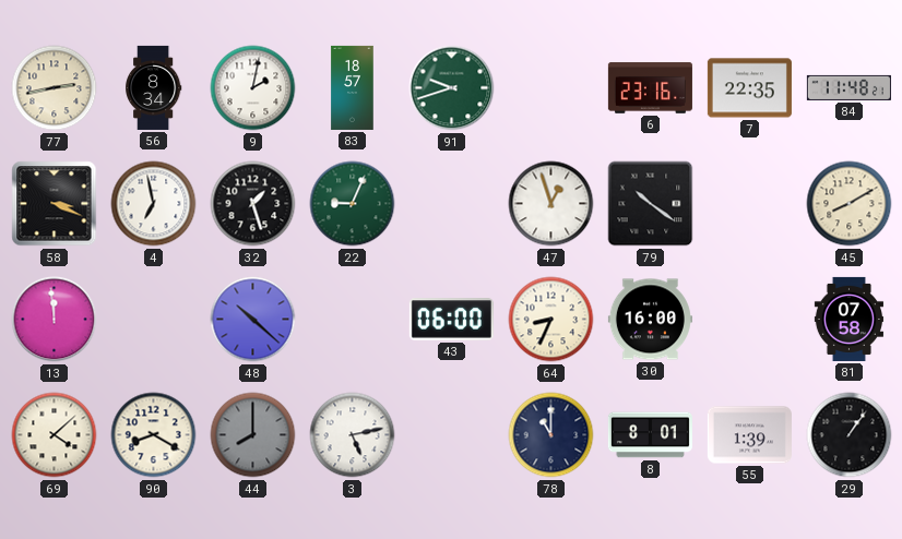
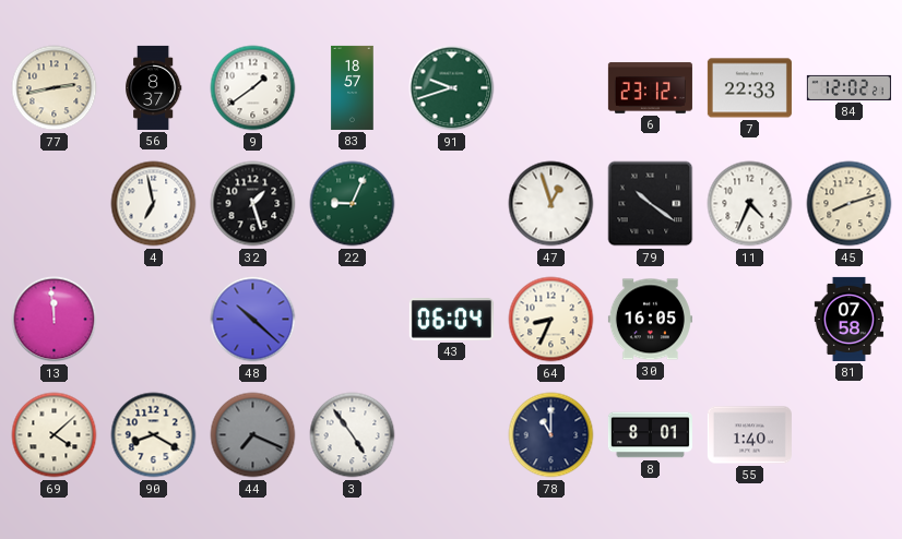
56: 8:34 -> 8:37 (153, 87)
9: 2:02 -> 1:39 (253, 88)
6: 23:16 -> 23:12 (650, 88)
7: 22:35 -> 22:33 (749, 88)
84: 11:48 -> 12:02 (848, 87)
58: 3:19 -> none (55, 204)
11: none -> 4:34 (750, 204)
45: 8:10 -> 8:12 (850, 204)
43: 06:00 -> 06:04 (451, 320)
30: 16:00 -> 16:05 (650, 320)
44: 8:00 -> 7:19 (253, 435)
3: 5:13 -> 4:54 (353, 435)
55: 1:39 -> 1:40 (749, 435)
29: 1:06 -> none (850, 435)
